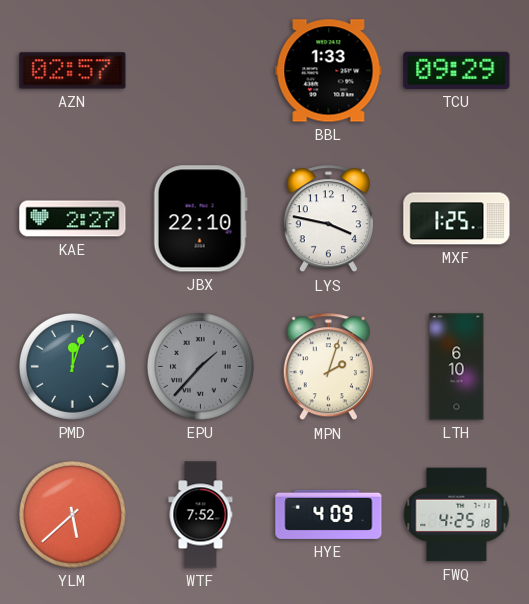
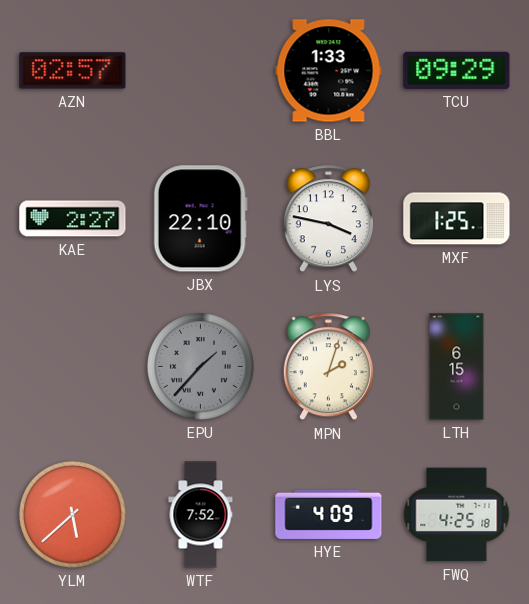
PMD: 12:03 -> none (72, 366)
LTH: 6:10 -> 6:15 (457, 367)
